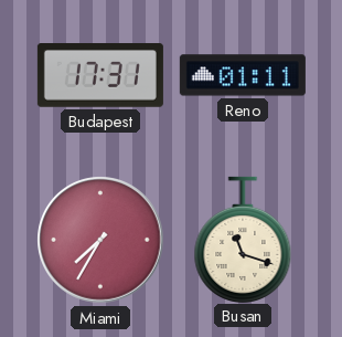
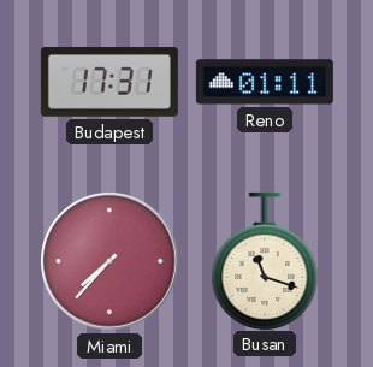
Miami: 7:35 -> 7:37 (109, 261)
